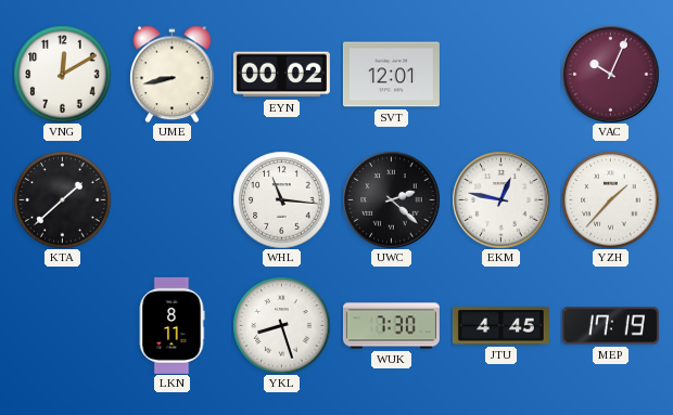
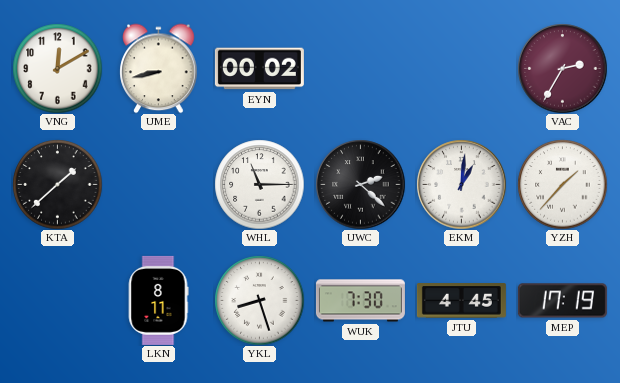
SVT: 12:01 -> none (391, 75)
VAC: 10:04 -> 2:35 (562, 68)
WHL: 11:16 -> 11:15 (259, 184)
EKM: 12:47 -> 1:01 (461, 184)
